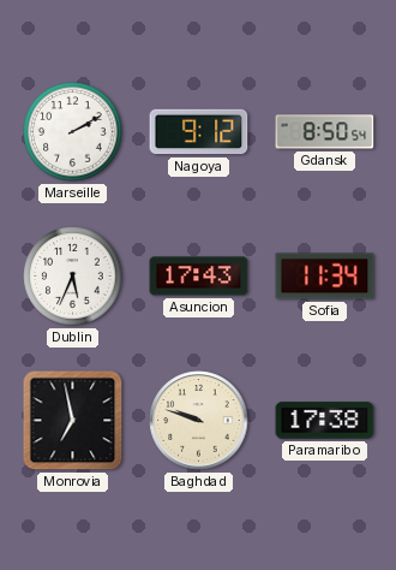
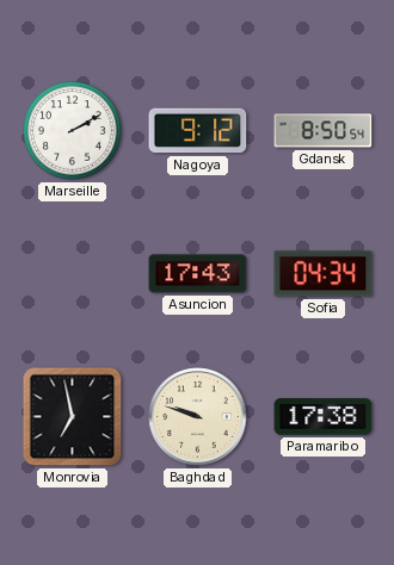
Dublin: 5:34 -> none (73, 277)
Sofia: 11:34 -> 04:34 (324, 274)
